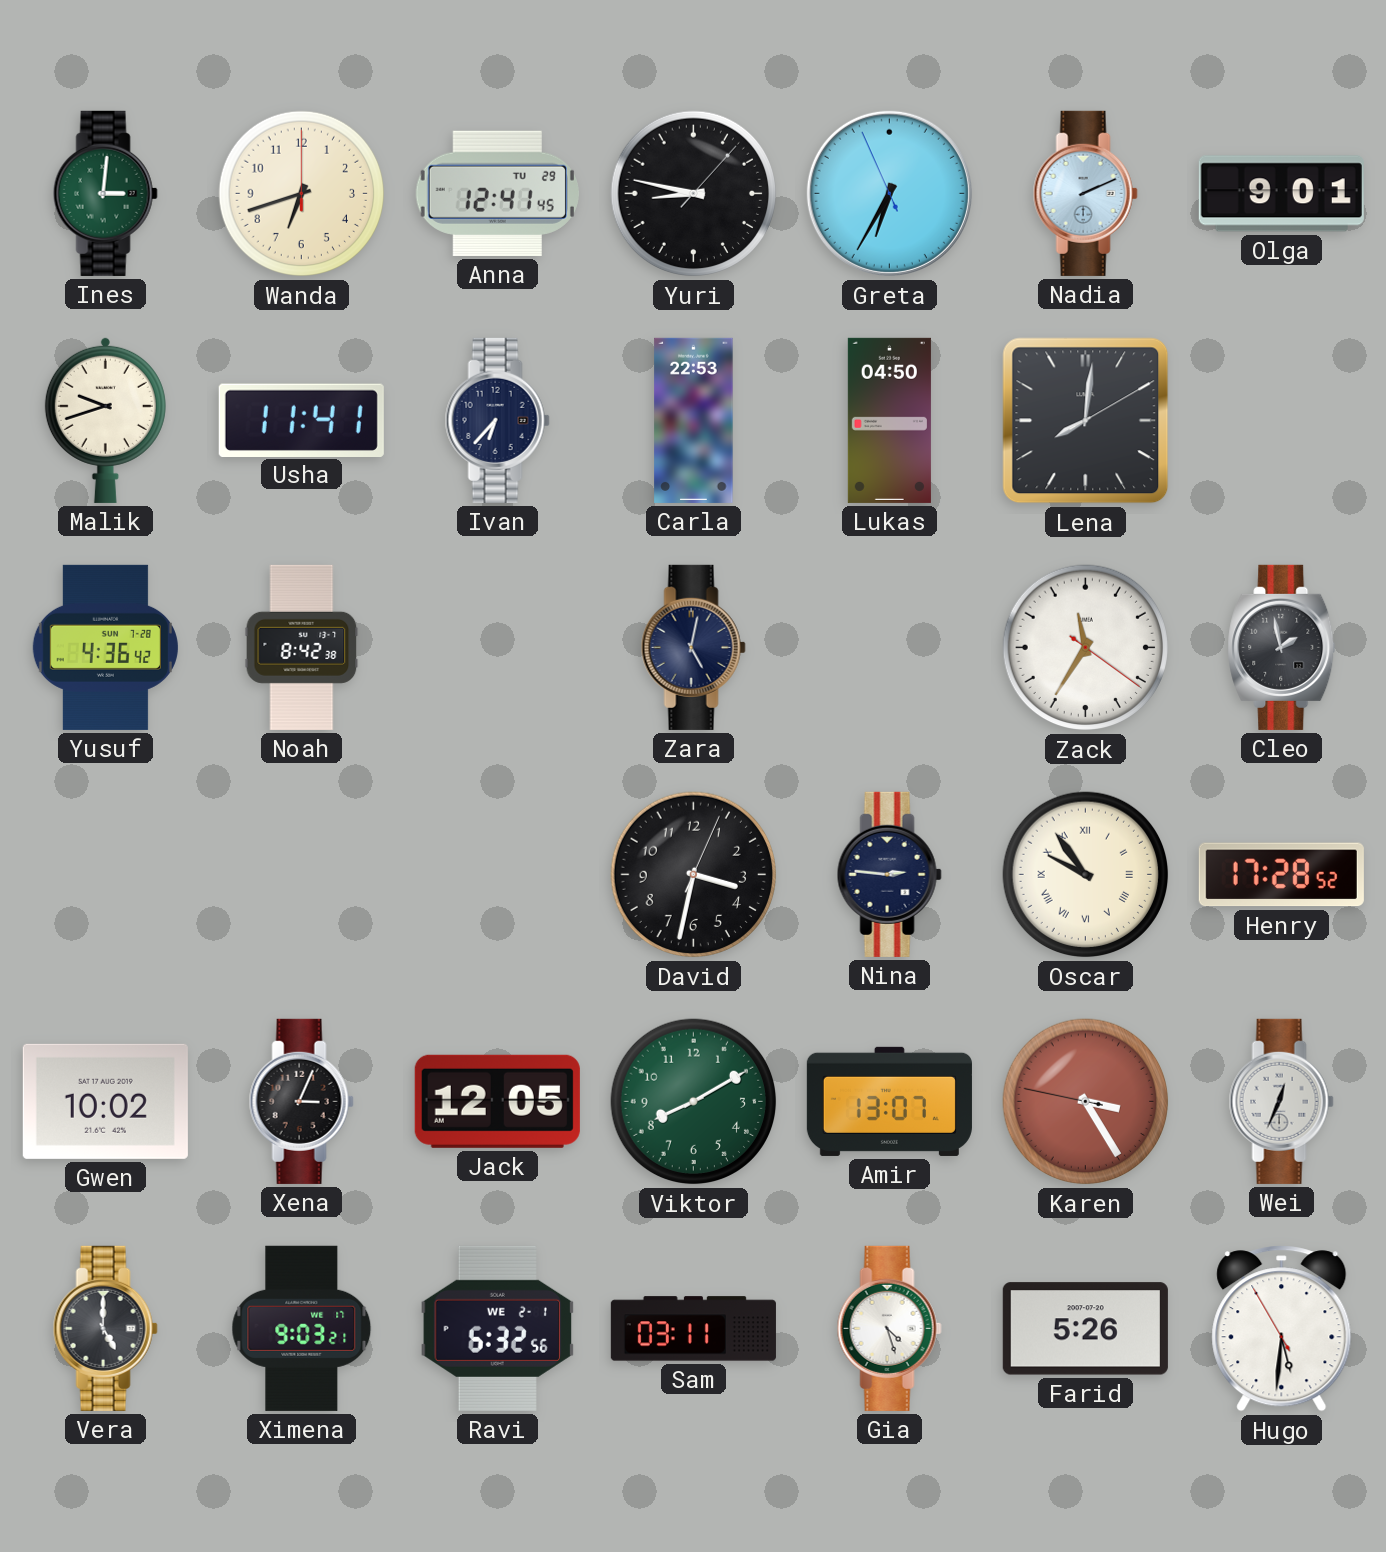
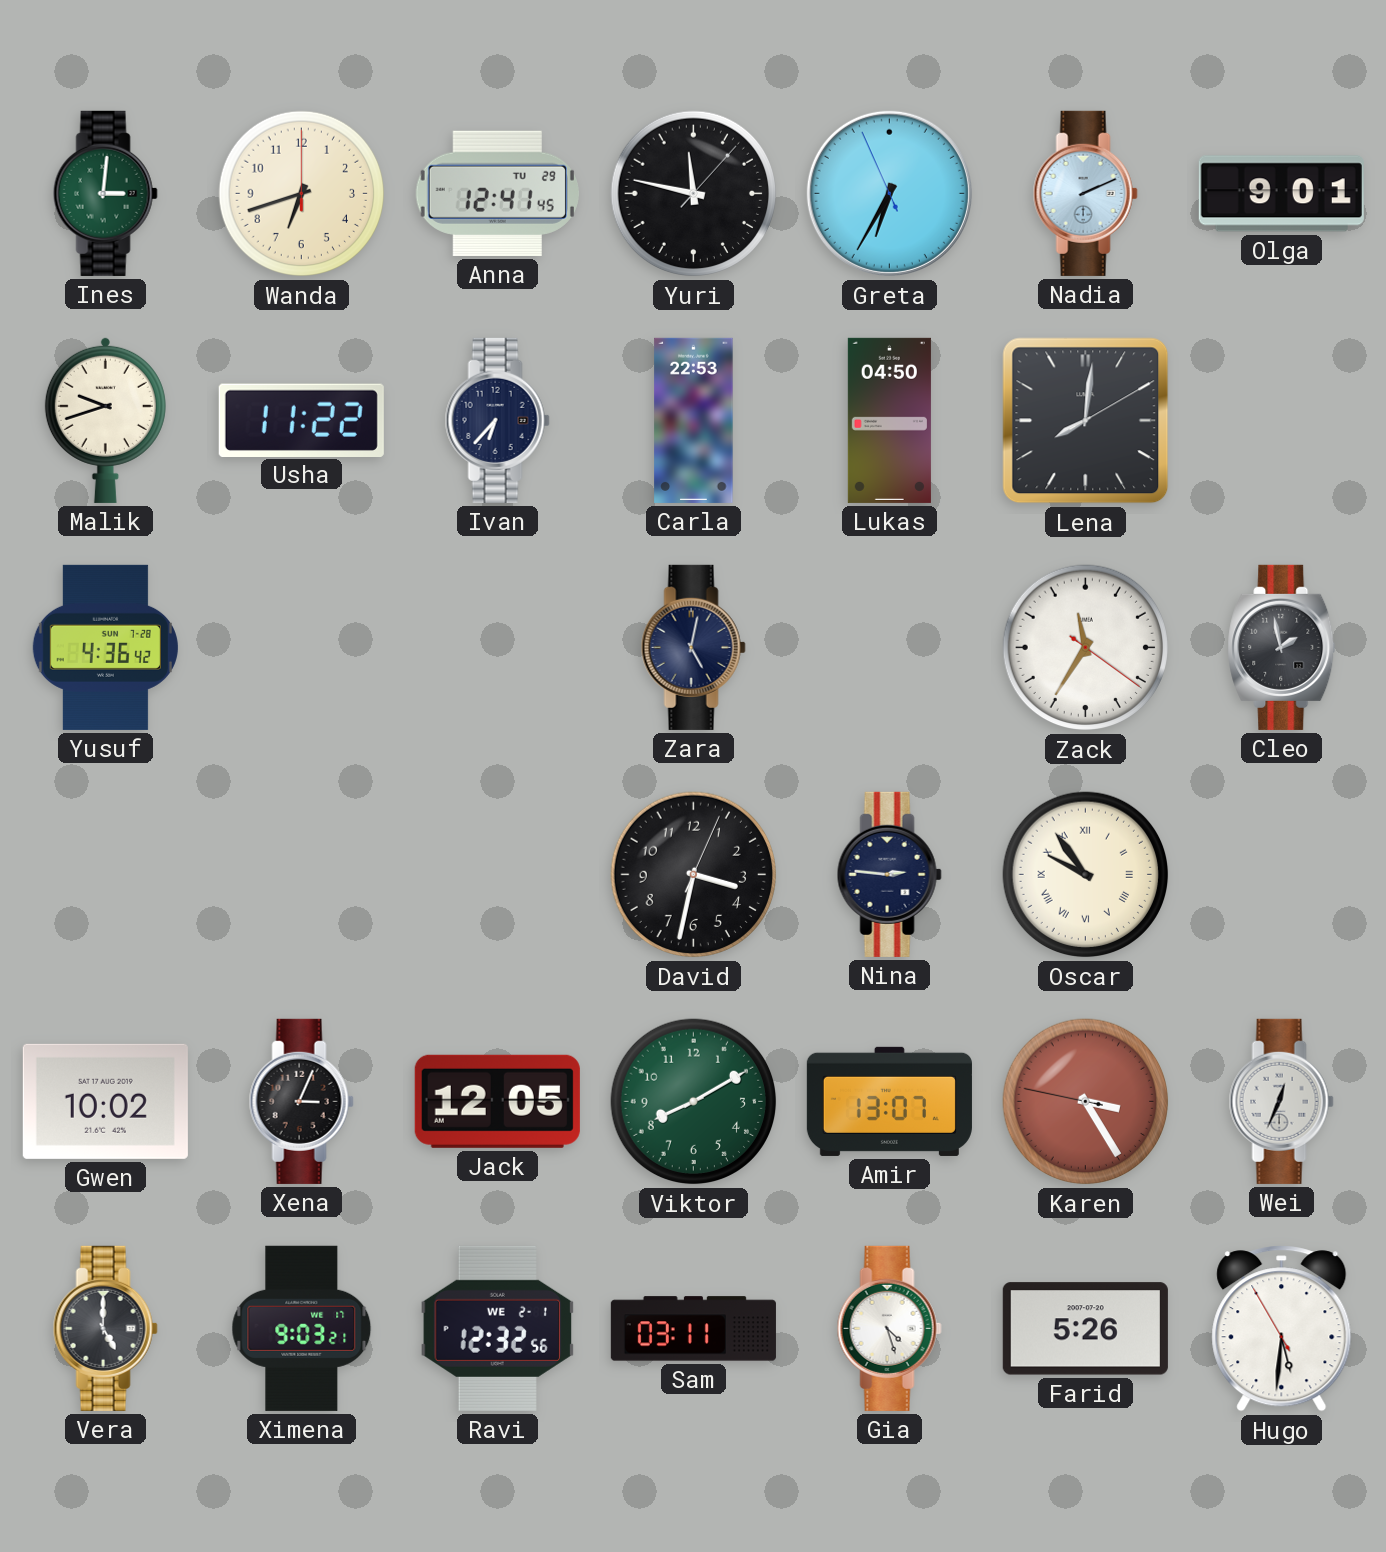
Yuri: 8:47 -> 11:47 (694, 194)
Usha: 11:41 -> 11:22 (301, 420)
Noah: 8:42 -> none (302, 647)
Henry: 17:28 -> none (1281, 875)
Ravi: 6:32 -> 12:32 (498, 1328)
